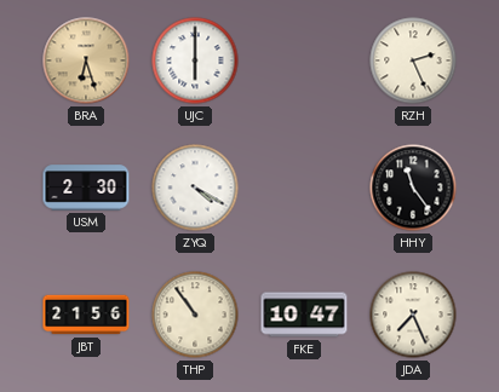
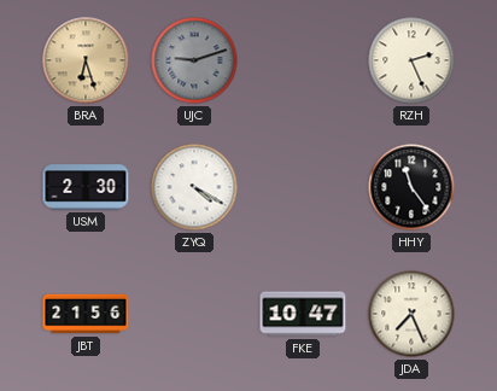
UJC: 6:00 -> 9:12 (194, 60)
UJC dial: white -> grey (194, 60)
THP: 10:54 -> none (195, 315)
